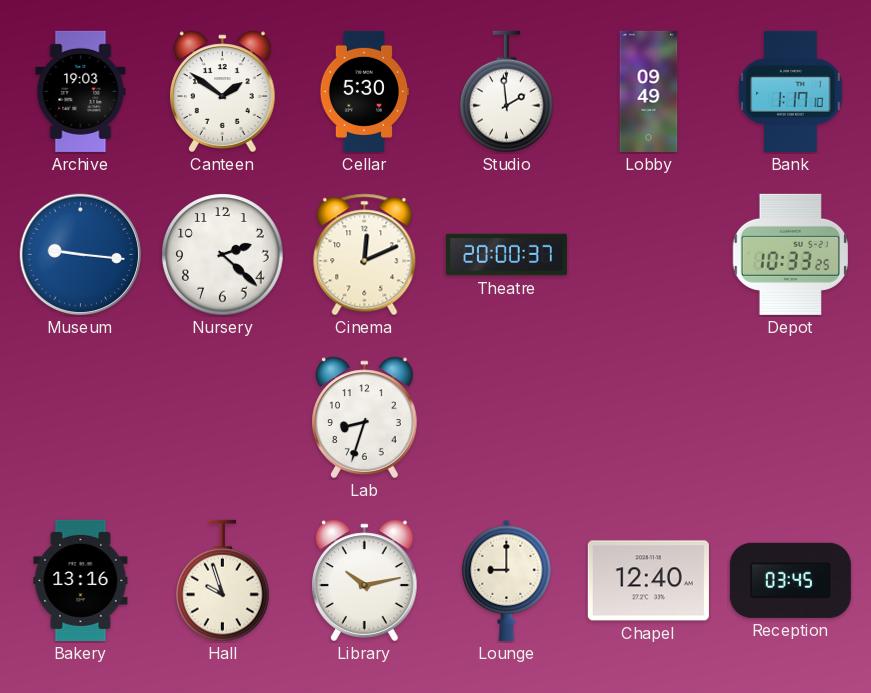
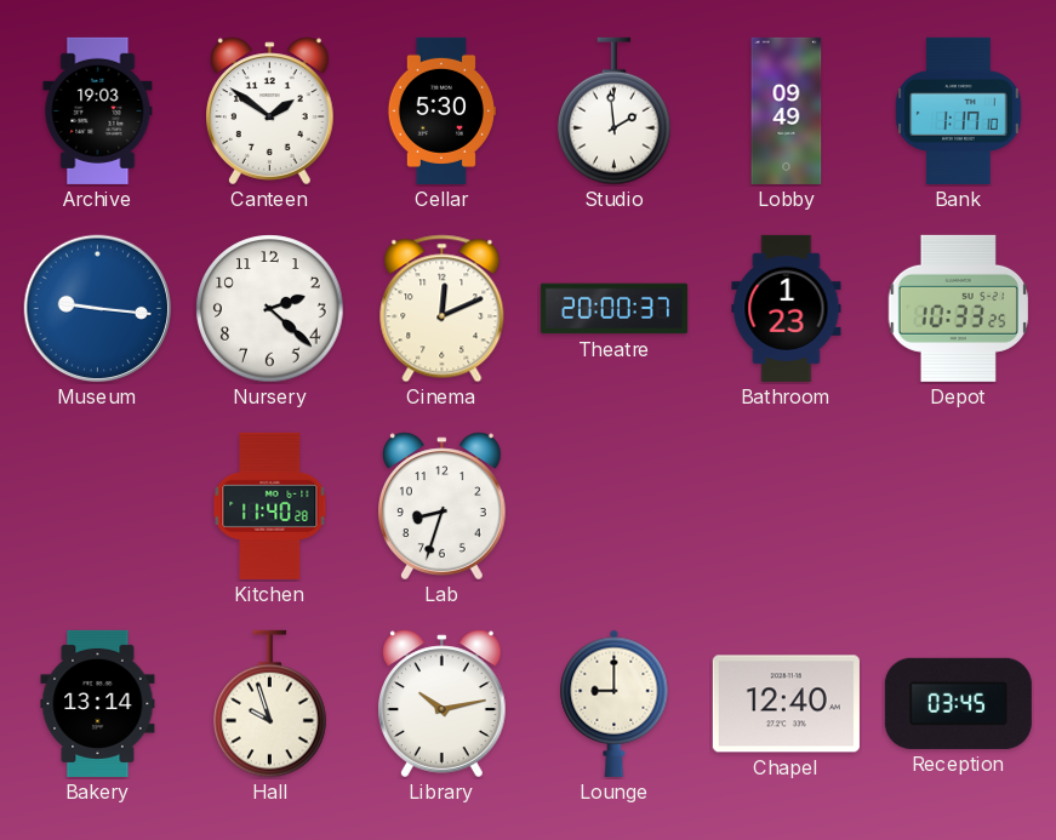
Bathroom: none -> 1:23 (787, 308)
Kitchen: none -> 11:40 (270, 505)
Bakery: 13:16 -> 13:14 (98, 703)
